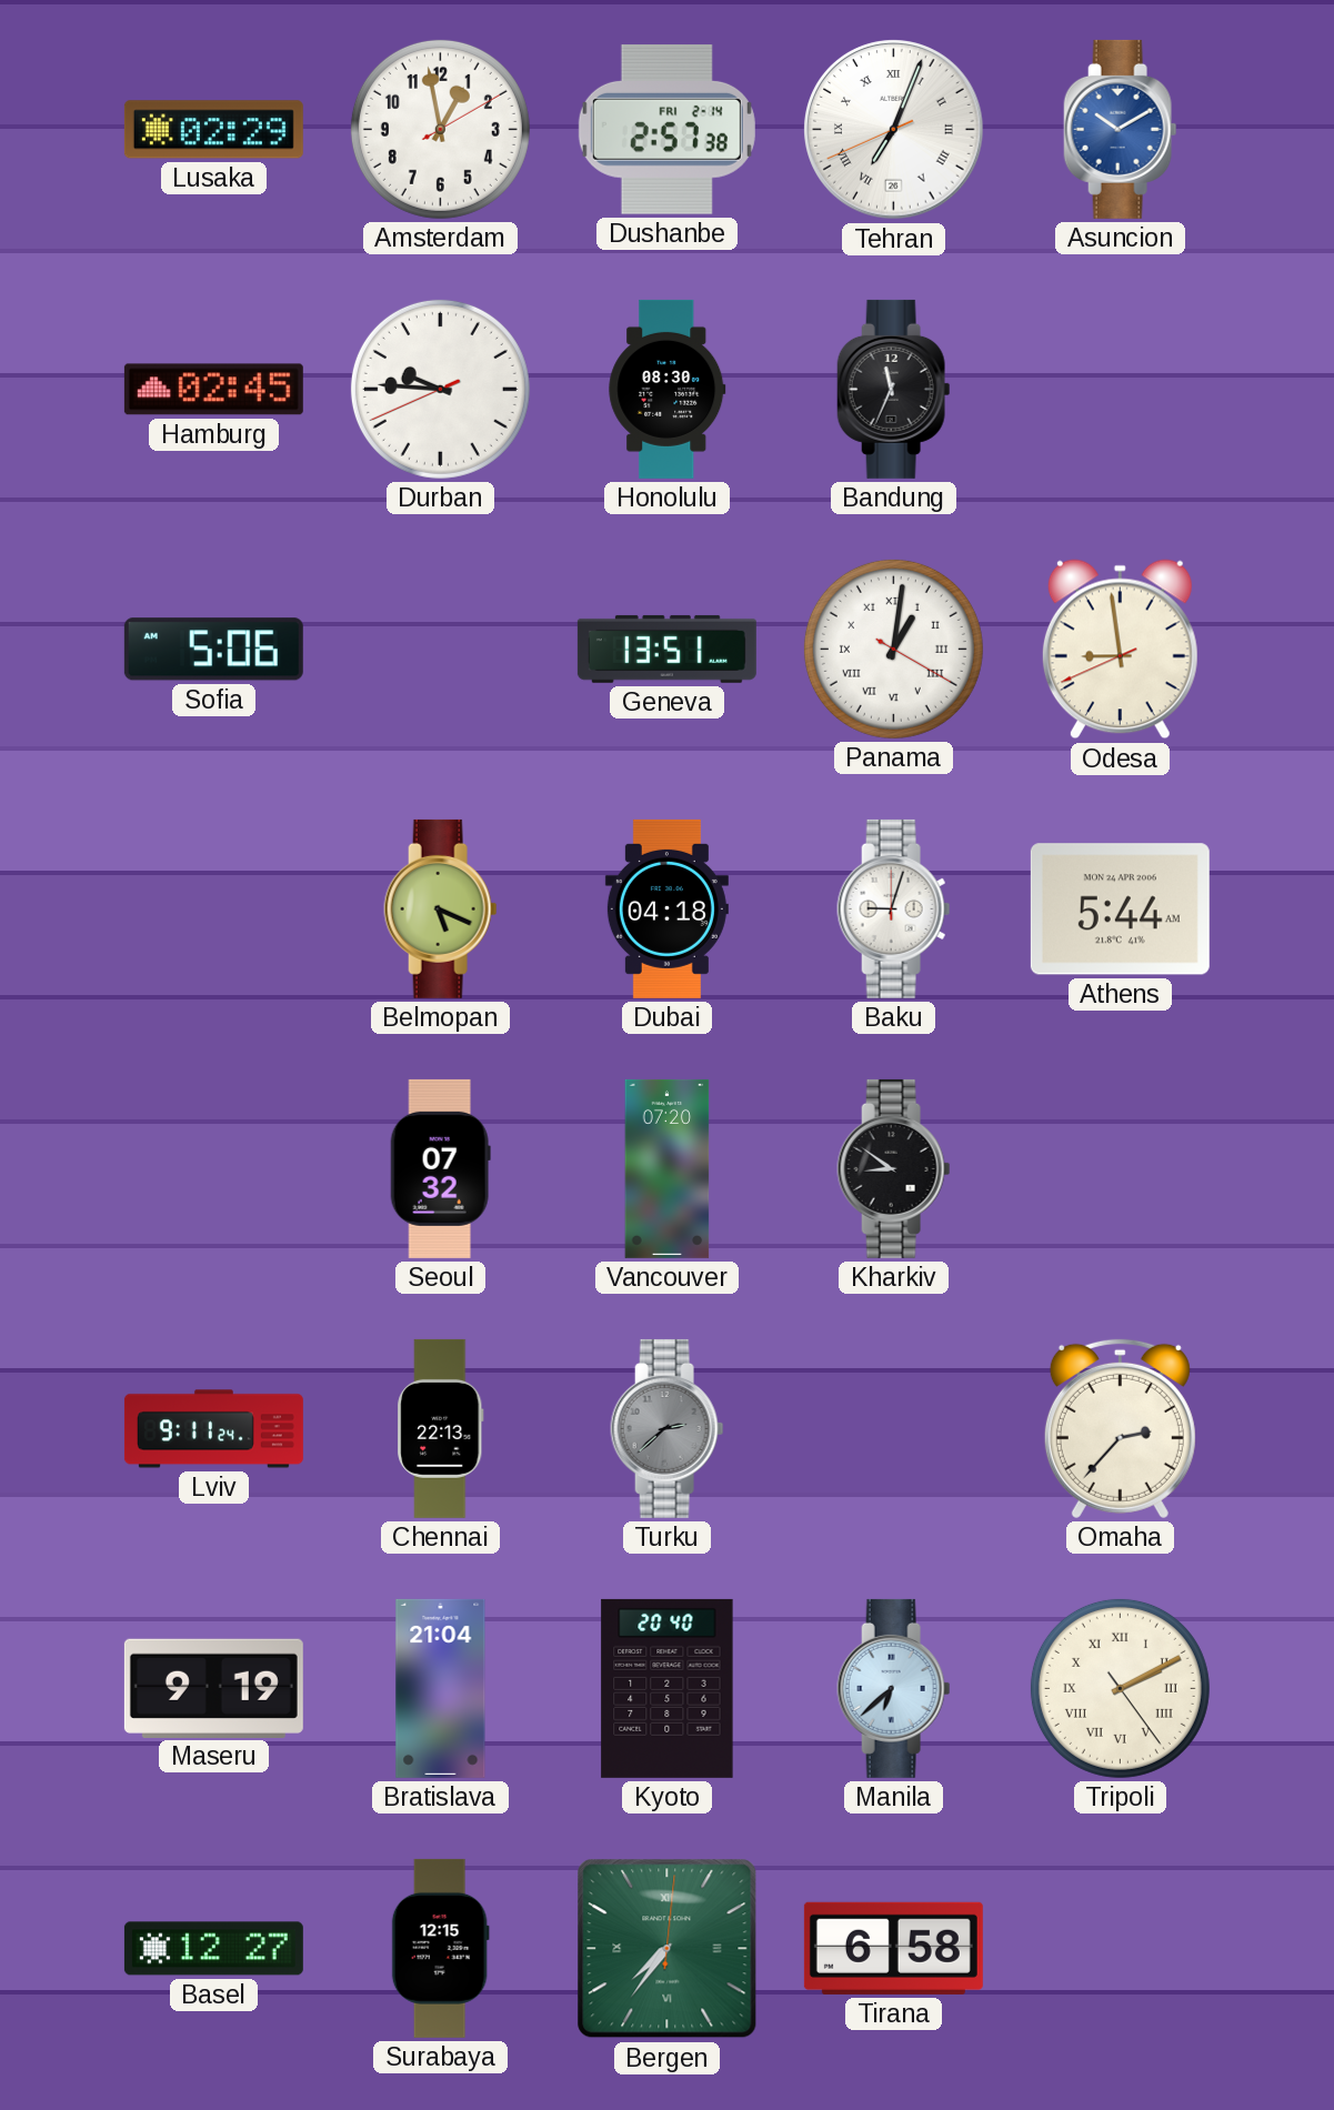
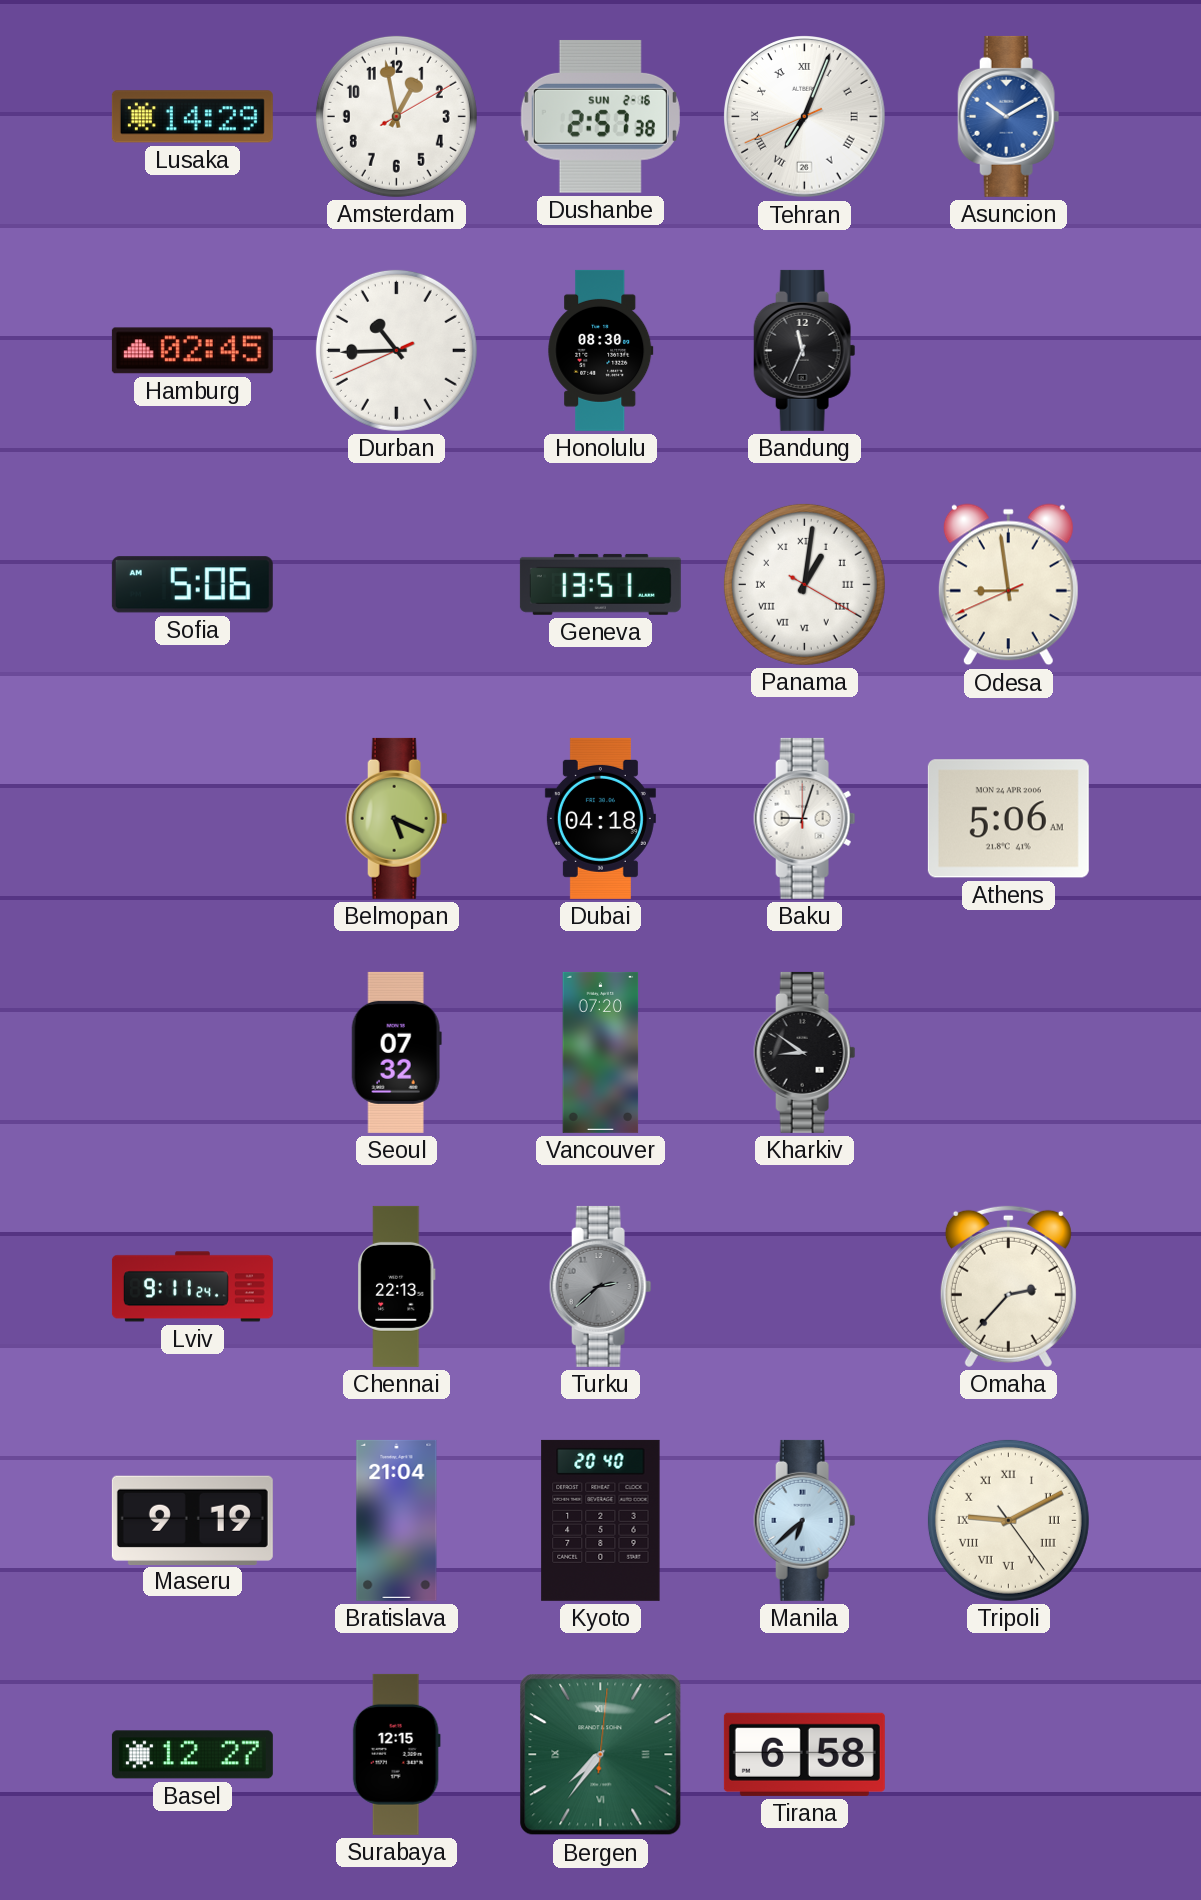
Lusaka: 02:29 -> 14:29 (192, 117)
Dushanbe date: FRI 2-14 -> SUN 2-16 (600, 116)
Durban: 9:45 -> 10:44 (396, 350)
Athens: 5:44 -> 5:06 (1008, 819)
Tripoli: 2:10 -> 9:10 (1008, 1520)
